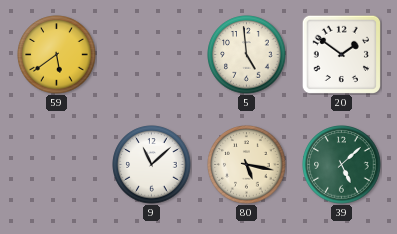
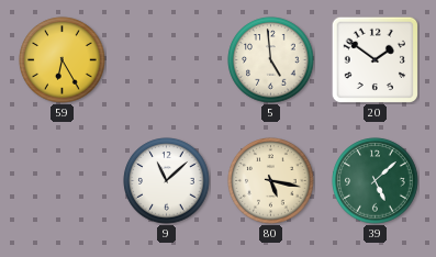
59: 5:39 -> 6:25 (63, 60)
